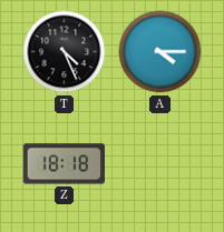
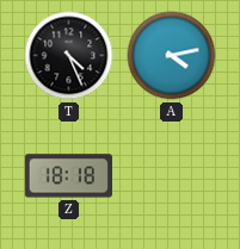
A: 4:15 -> 4:13 (172, 56)
